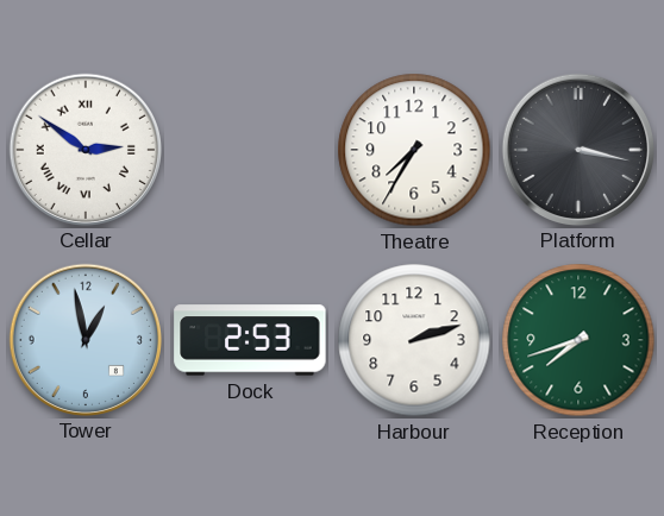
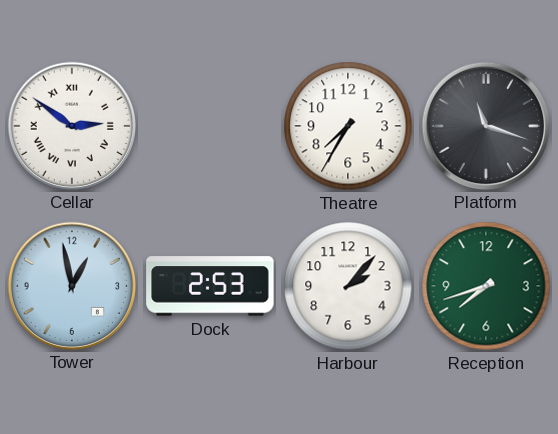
Platform: 3:17 -> 11:18 (485, 125)
Harbour: 2:12 -> 2:07 (348, 286)
